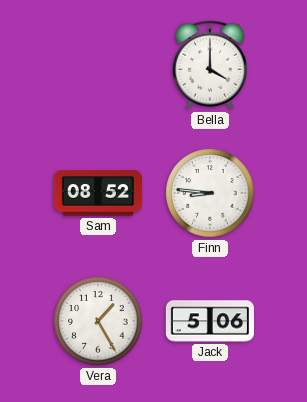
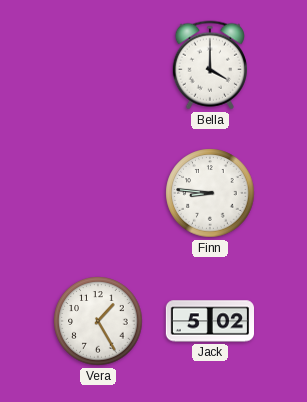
Sam: 08:52 -> none (98, 193)
Jack: 5:06 -> 5:02 (209, 321)
